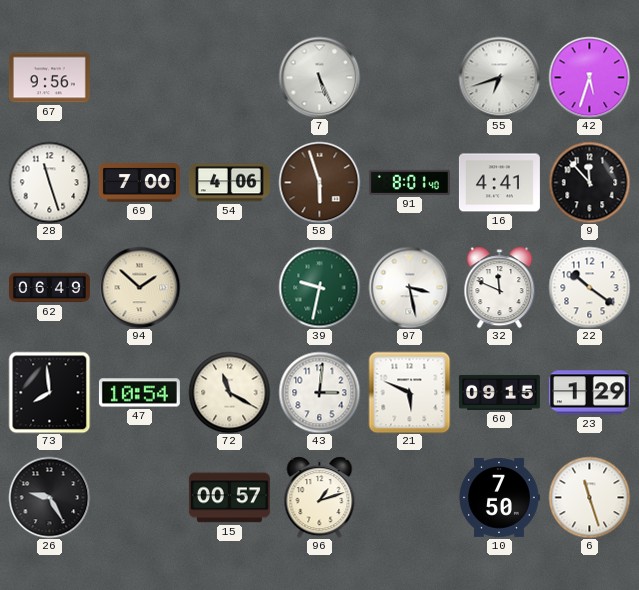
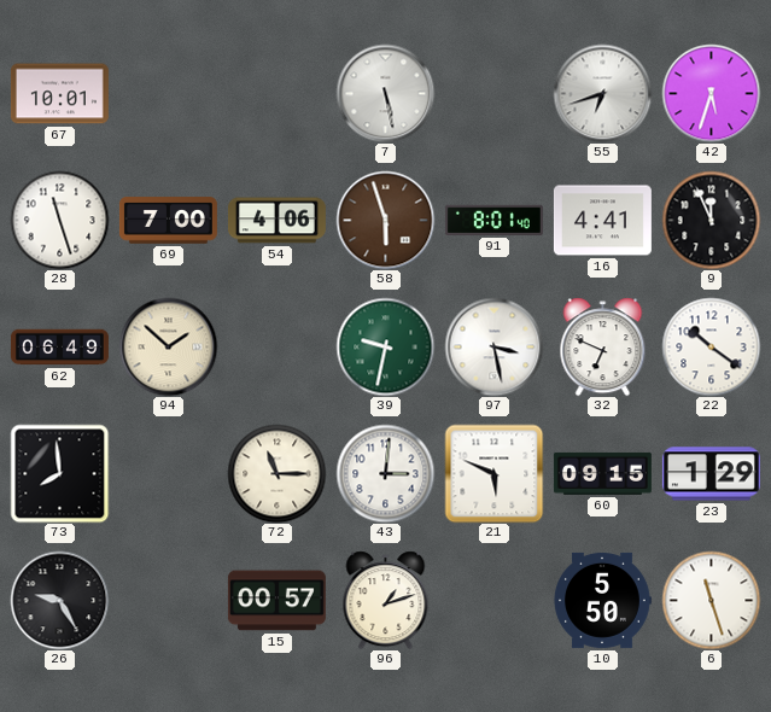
67: 9:56 -> 10:01 (59, 94)
7: 5:26 -> 5:28 (385, 93)
9: 11:53 -> 11:56 (711, 220)
32: 11:49 -> 6:49 (603, 346)
47: 10:54 -> none (139, 393)
72: 11:20 -> 11:15 (276, 473)
10: 7:50 -> 5:50 (602, 600)
